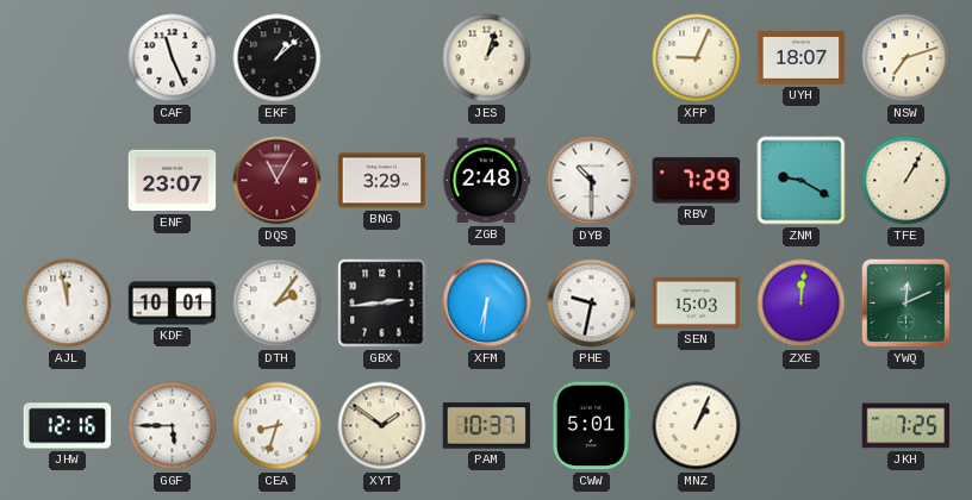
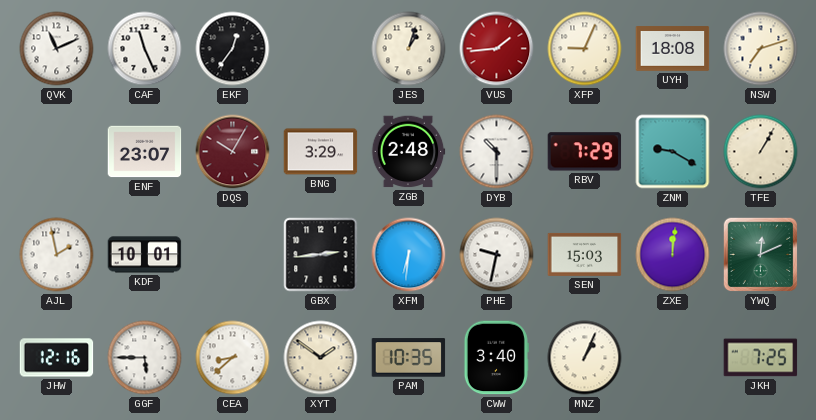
QVK: none -> 11:11 (57, 49)
EKF: 1:08 -> 12:36 (233, 49)
VUS: none -> 1:44 (497, 49)
UYH: 18:07 -> 18:08 (673, 49)
DQS: 11:05 -> 10:05 (233, 152)
AJL: 11:58 -> 1:58 (57, 255)
DTH: 2:06 -> none (278, 304)
CEA: 8:33 -> 8:38 (233, 358)
PAM: 10:37 -> 10:35 (409, 358)
CWW: 5:01 -> 3:40 (496, 358)
